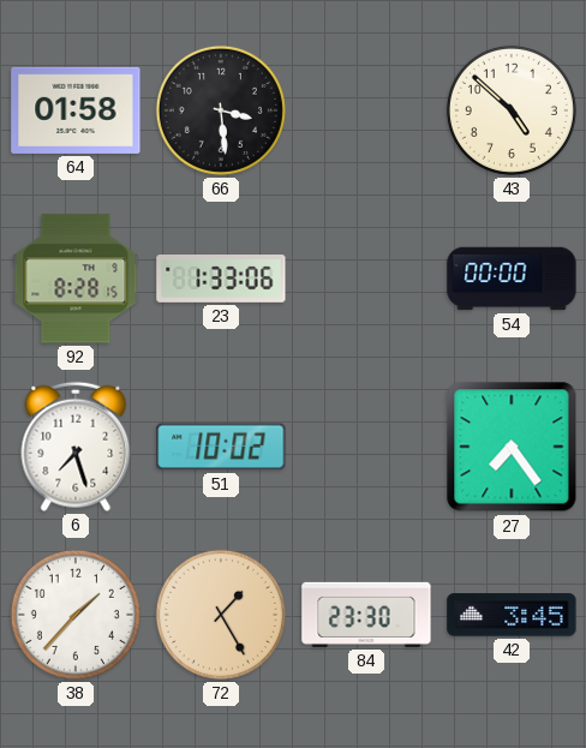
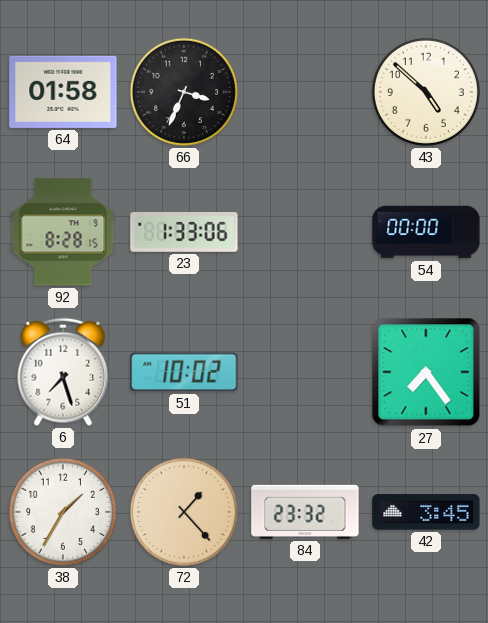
66: 3:29 -> 3:34 (184, 92)
38: 1:37 -> 1:35 (63, 512)
72: 1:25 -> 1:23 (184, 512)
84: 23:30 -> 23:32 (305, 512)
